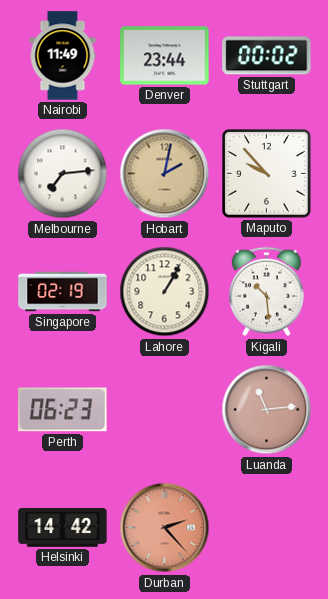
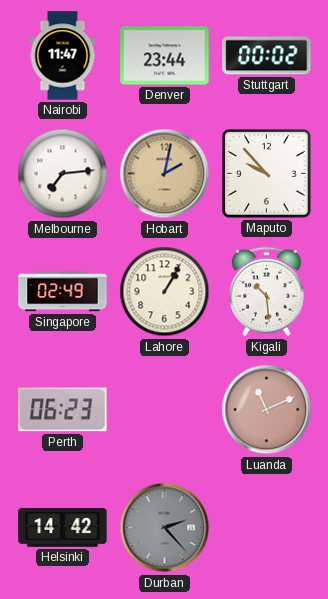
Nairobi: 11:49 -> 11:47 (63, 56)
Singapore: 02:19 -> 02:49 (63, 292)
Luanda: 11:14 -> 11:11 (267, 410)
Durban dial: salmon -> grey (165, 528)
